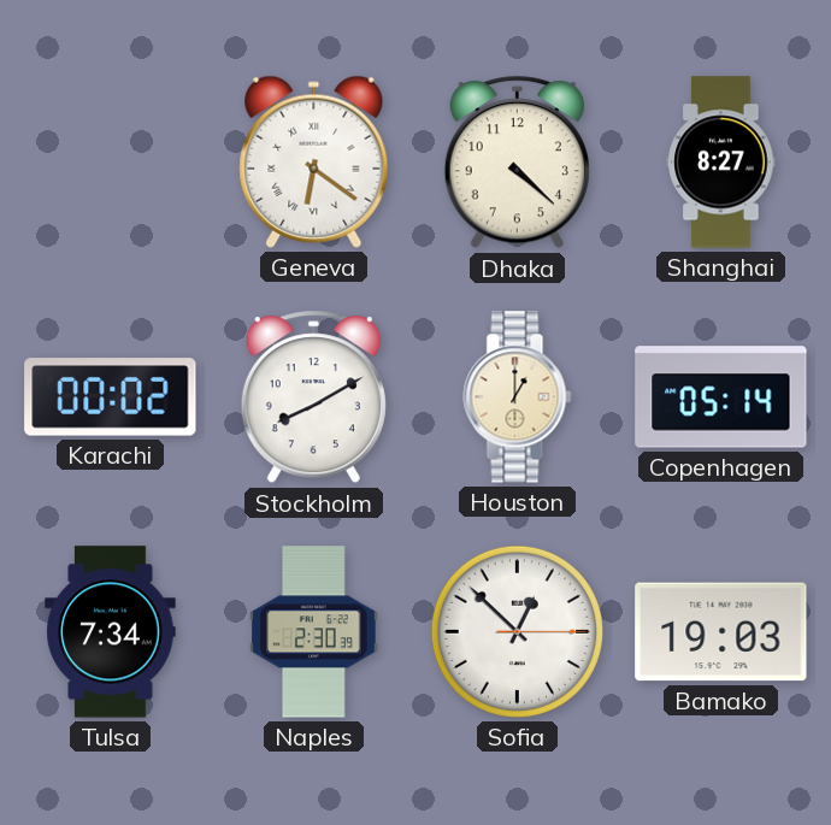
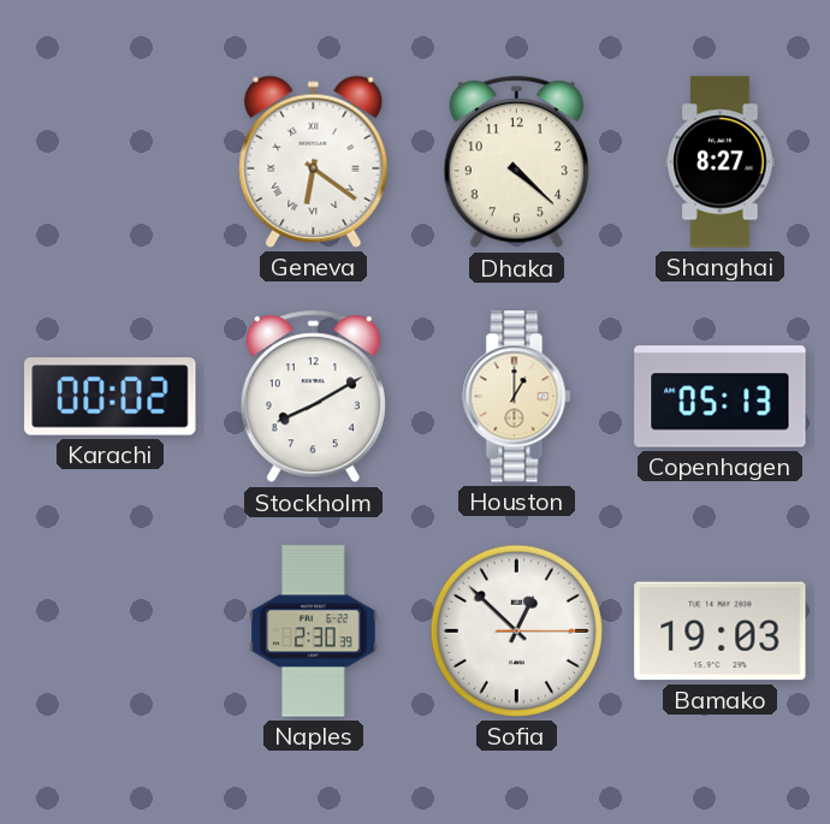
Copenhagen: 05:14 -> 05:13 (721, 397)
Tulsa: 7:34 -> none (111, 632)
